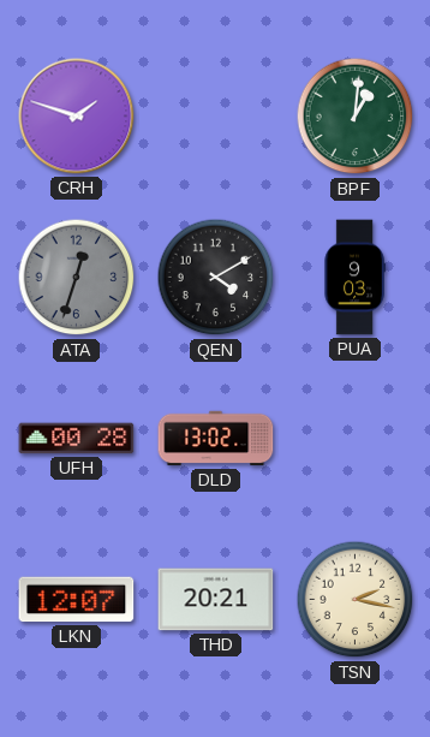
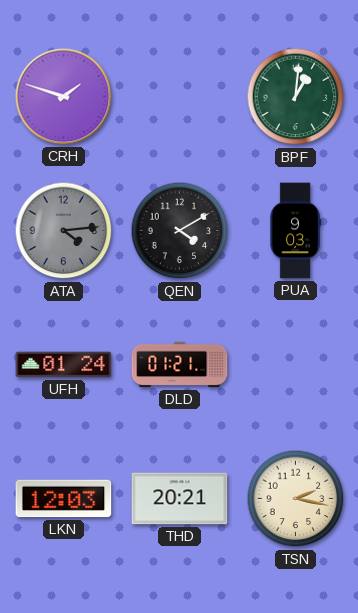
ATA: 12:33 -> 4:14 (64, 231)
UFH: 00:28 -> 01:24 (64, 365)
DLD: 13:02 -> 01:21 (180, 365)
LKN: 12:07 -> 12:03 (64, 499)
